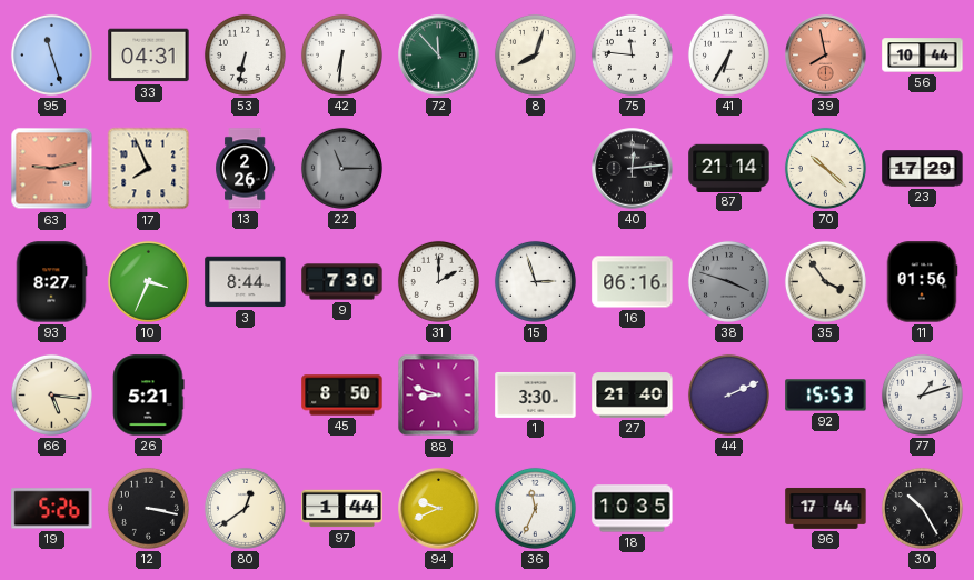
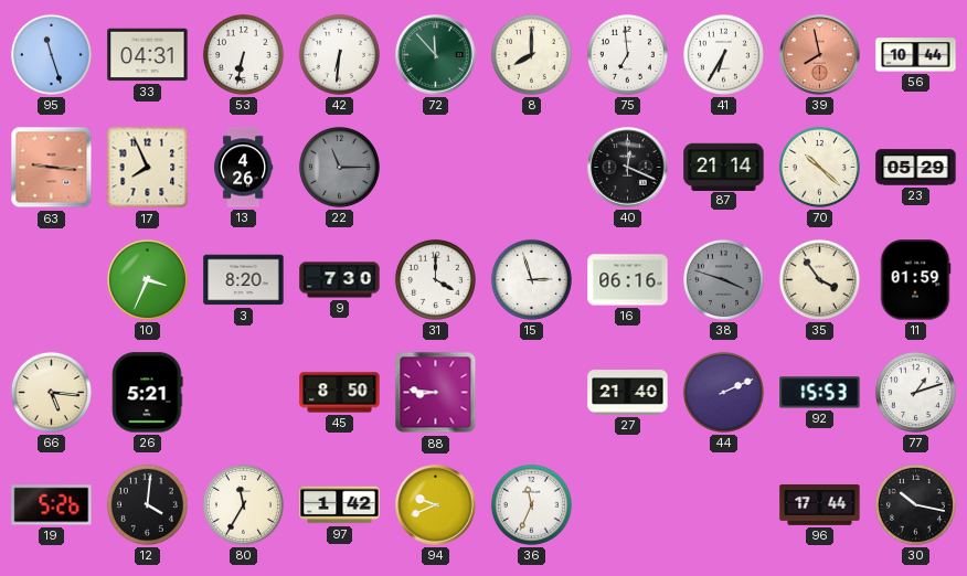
8: 8:03 -> 8:00 (531, 54)
75: 11:46 -> 6:59 (627, 54)
63: 9:13 -> 9:16 (52, 168)
13: 2:26 -> 4:26 (244, 168)
40: 12:14 -> 12:19 (628, 168)
23: 17:29 -> 05:29 (916, 168)
93: 8:27 -> none (51, 282)
3: 8:44 -> 8:20 (244, 280)
31: 2:00 -> 4:00 (435, 279)
11: 01:56 -> 01:59 (915, 280)
88: 8:48 -> 8:46 (436, 393)
1: 3:30 -> none (536, 394)
12: 3:17 -> 4:01 (147, 504)
80: 12:39 -> 11:35 (243, 504)
97: 1:44 -> 1:42 (340, 505)
18: 10:35 -> none (633, 509)
30: 10:25 -> 10:17 (915, 504)
